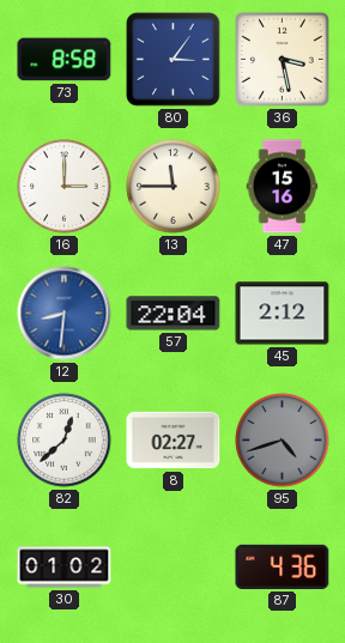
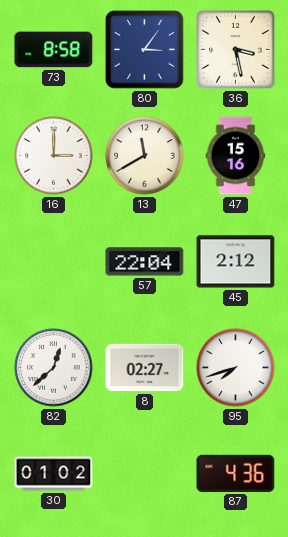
13: 11:45 -> 11:40 (145, 156)
12: 8:31 -> none (65, 314)
95: 4:42 -> 7:42 (236, 368)
95 dial: grey -> white (236, 368)
